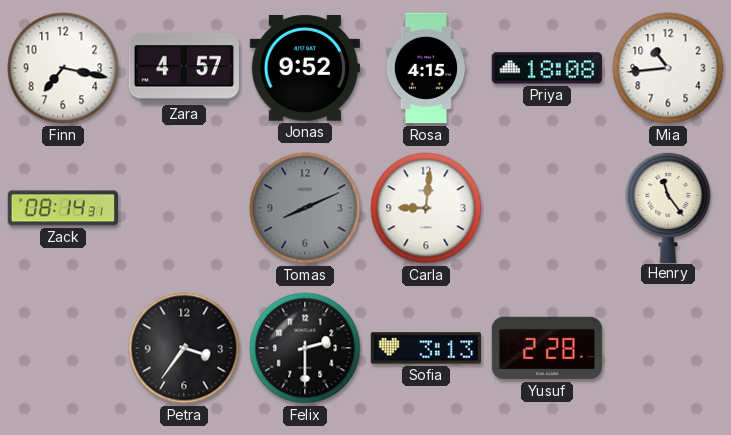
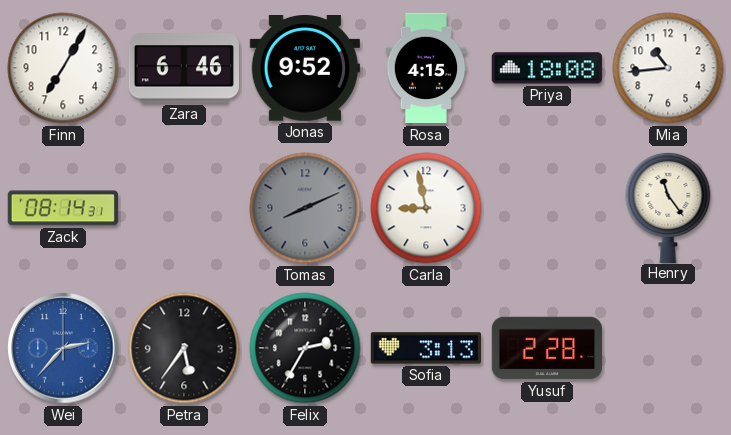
Finn: 7:17 -> 7:05 (63, 68)
Zara: 4:57 -> 6:46 (183, 68)
Carla: 9:01 -> 8:58 (426, 208)
Wei: none -> 2:37 (63, 348)
Petra: 3:36 -> 5:36 (184, 348)
Felix: 2:30 -> 2:35 (305, 348)
